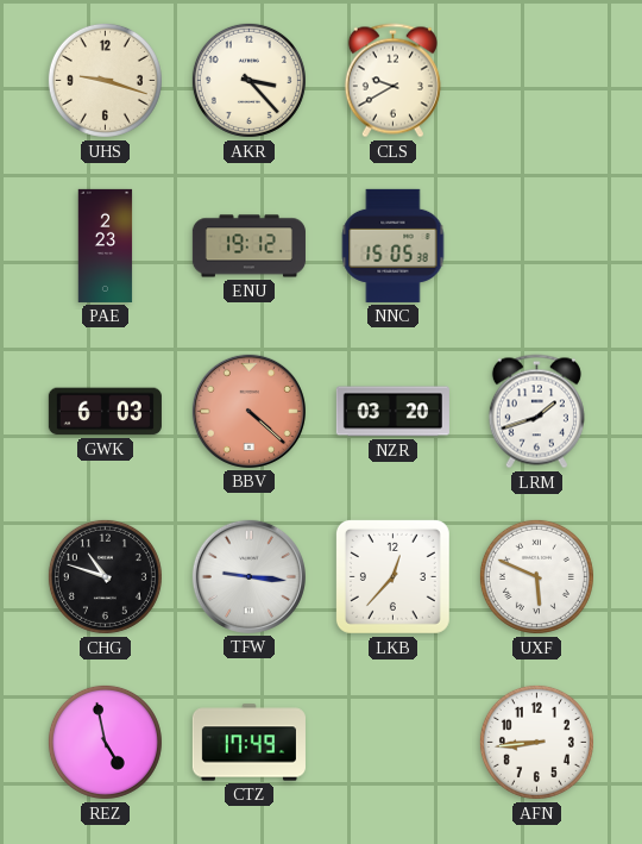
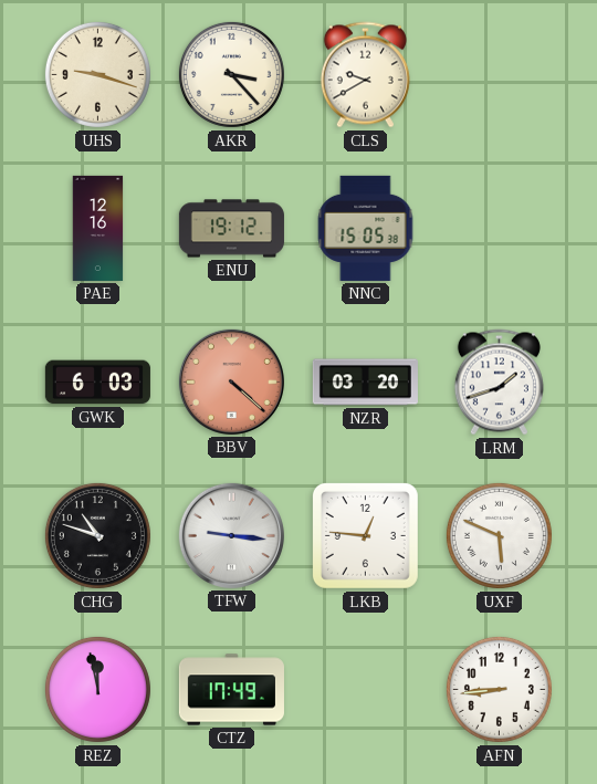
PAE: 2:23 -> 12:16 (98, 228)
LKB: 12:37 -> 12:46 (365, 535)
REZ: 4:58 -> 11:58 (97, 689)
